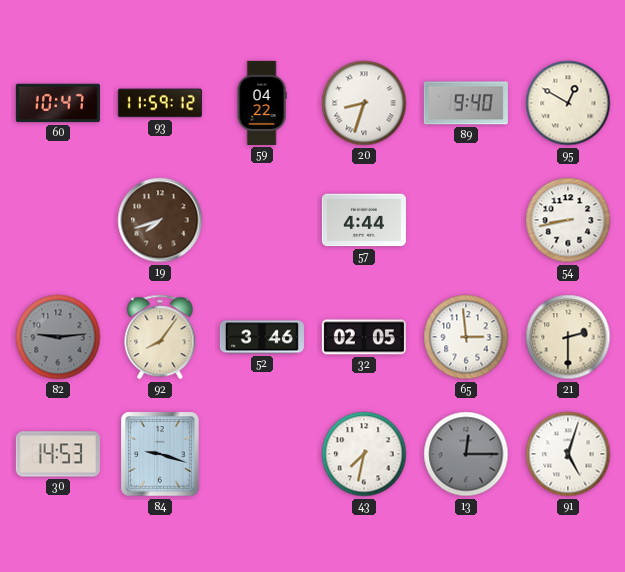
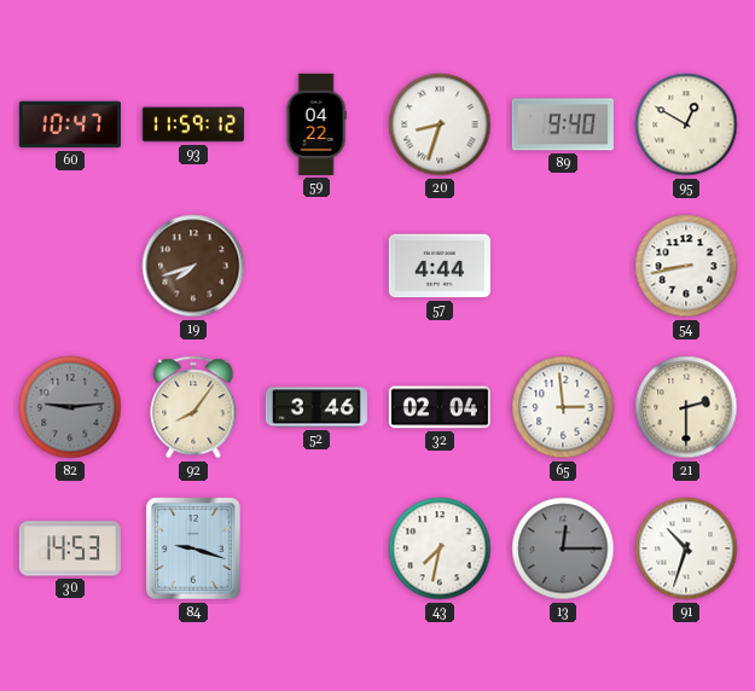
32: 02:05 -> 02:04 (440, 407)
91: 5:03 -> 10:33 (686, 548)
